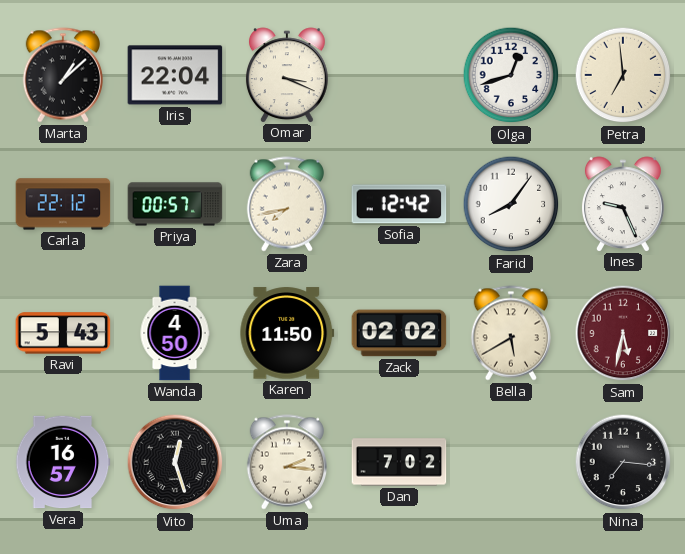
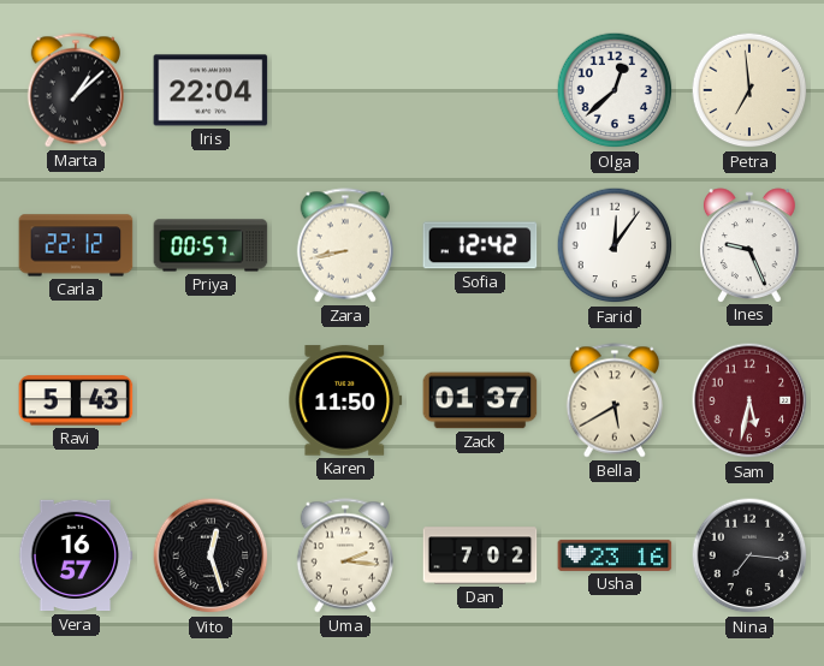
Omar: 3:19 -> none (287, 75)
Olga: 12:42 -> 12:38 (615, 90)
Zara: 7:43 -> 8:43 (344, 245)
Farid: 8:06 -> 12:06 (615, 245)
Wanda: 4:50 -> none (175, 333)
Zack: 02:02 -> 01:37 (480, 400)
Usha: none -> 23:16 (615, 555)
